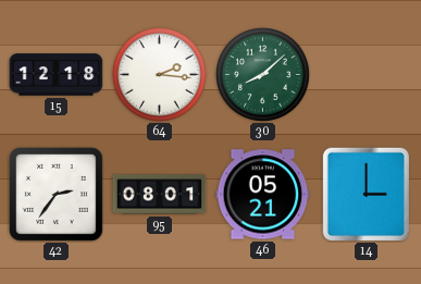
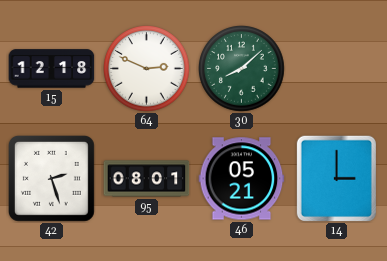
64: 2:16 -> 2:49 (147, 69)
42: 2:36 -> 2:27 (51, 178)
